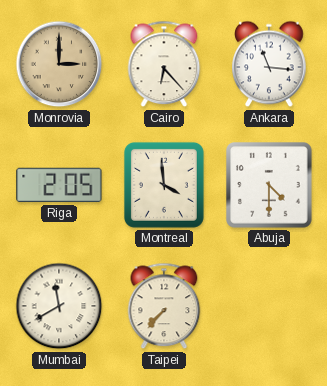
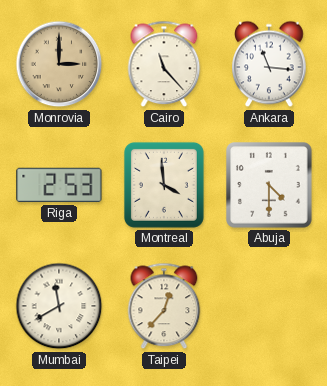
Cairo: 6:23 -> 11:23 (164, 64)
Riga: 2:05 -> 2:53 (59, 185)
Taipei: 7:37 -> 12:37 (164, 306)
